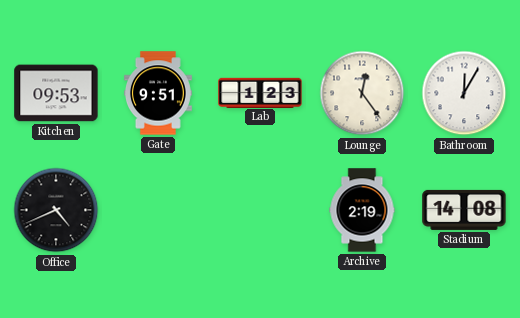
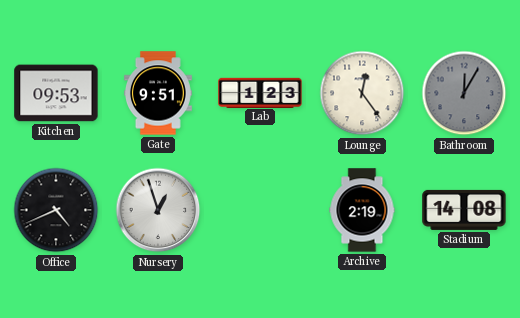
Bathroom dial: white -> grey (464, 93)
Nursery: none -> 12:57 (158, 210)
